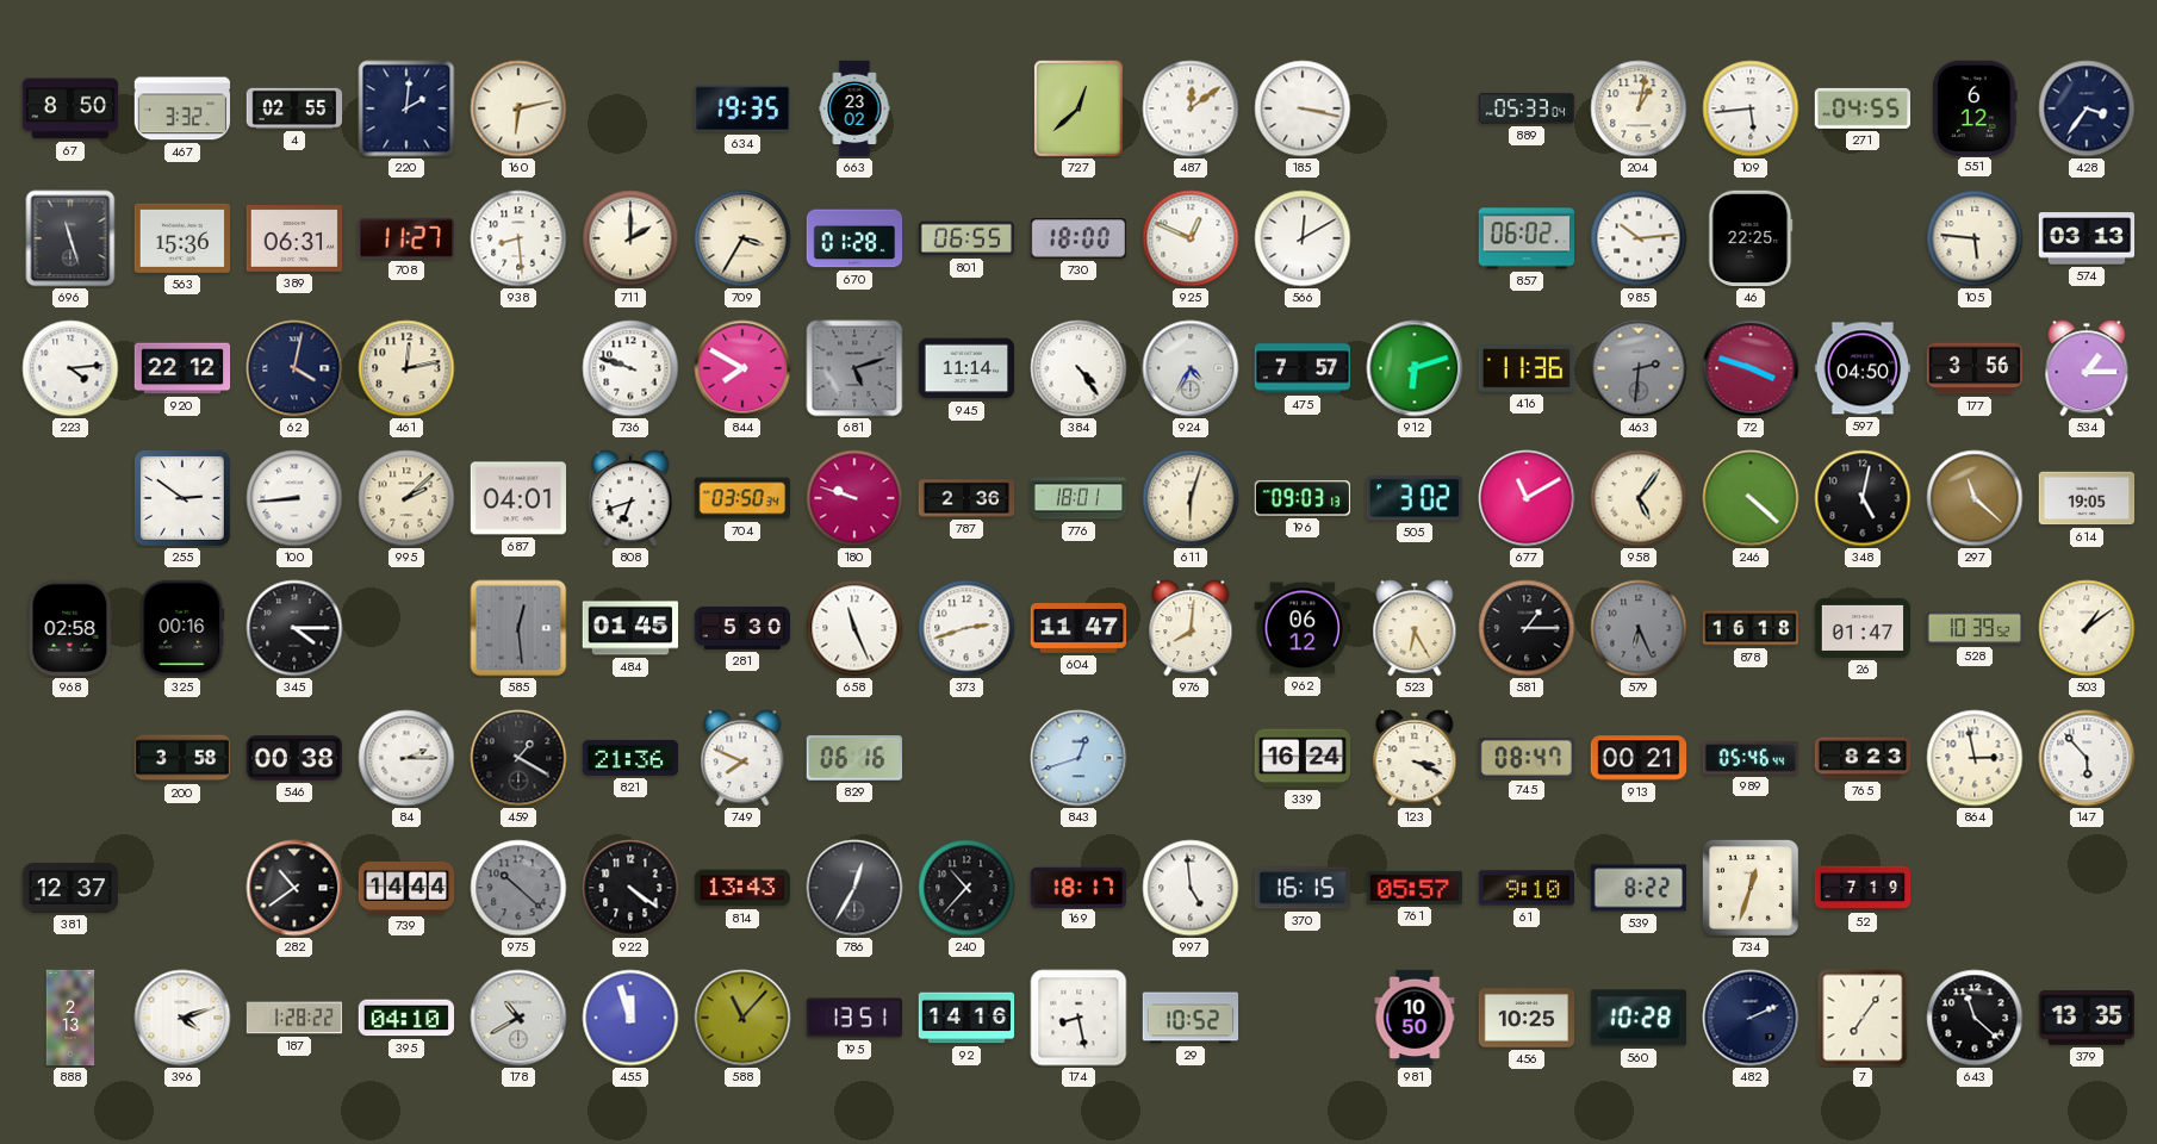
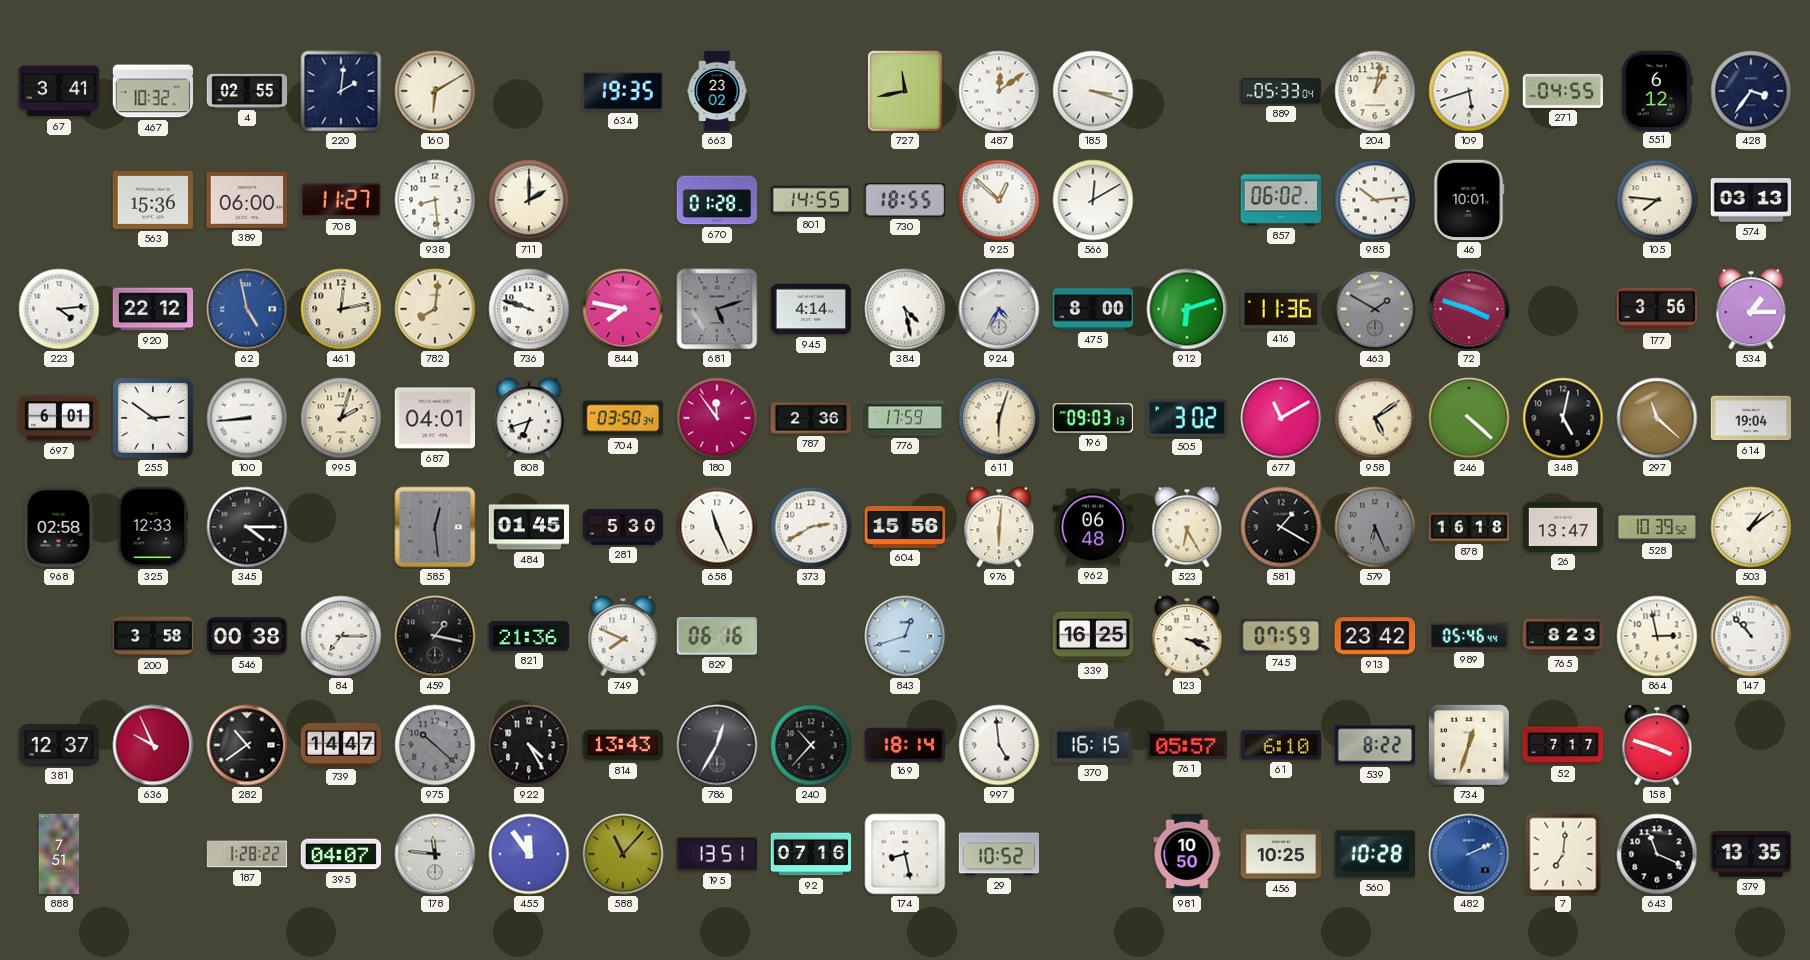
67: 8:50 -> 3:41 (59, 91)
467: 3:32 -> 10:32 (153, 91)
160: 6:13 -> 6:10 (435, 91)
727: 12:38 -> 11:43 (905, 91)
185: 3:17 -> 3:18 (1093, 91)
109: 5:44 -> 5:42 (1469, 91)
696: 11:27 -> none (70, 238)
389: 06:31 -> 06:00 (247, 201)
709: 3:35 -> none (742, 238)
801: 06:55 -> 14:55 (811, 200)
730: 18:00 -> 18:55 (905, 200)
925: 12:49 -> 12:52 (999, 200)
46: 22:25 -> 10:01 (1469, 200)
105: 5:46 -> 7:46 (1657, 200)
62: 4:02 -> 4:58 (247, 309)
62 dial: navy -> blue (247, 309)
782: none -> 8:01 (435, 309)
844: 7:50 -> 7:47 (623, 309)
945: 11:14 -> 4:14 (811, 309)
384: 4:24 -> 4:28 (905, 309)
475: 7:57 -> 8:00 (1093, 309)
463: 2:31 -> 1:50 (1375, 309)
597: 04:50 -> none (1863, 368)
697: none -> 6:01 (59, 418)
995: 2:08 -> 2:03 (341, 418)
180: 9:48 -> 11:54 (717, 418)
776: 18:01 -> 17:59 (905, 418)
958: 5:06 -> 5:09 (1375, 418)
614: 19:05 -> 19:04 (1751, 418)
325: 00:16 -> 12:33 (153, 527)
373: 2:42 -> 2:40 (811, 527)
604: 11:47 -> 15:56 (905, 528)
976: 8:01 -> 6:01 (999, 527)
962: 06:12 -> 06:48 (1092, 527)
581: 1:15 -> 1:20 (1281, 527)
26: 01:47 -> 13:47 (1563, 527)
84: 2:15 -> 7:15 (341, 636)
459: 1:20 -> 1:17 (435, 636)
339: 16:24 -> 16:25 (1093, 636)
745: 08:47 -> 07:59 (1280, 637)
913: 00:21 -> 23:42 (1375, 636)
147: 5:53 -> 10:53 (1751, 636)
636: none -> 9:56 (153, 745)
739: 14:44 -> 14:47 (341, 745)
922: 4:21 -> 4:25 (529, 745)
169: 18:17 -> 18:14 (904, 744)
61: 9:10 -> 6:10 (1280, 745)
52: 7:19 -> 7:17 (1563, 745)
158: none -> 3:48 (1657, 745)
888: 2:13 -> 7:51 (59, 854)
396: 4:12 -> none (182, 1018)
395: 04:10 -> 04:07 (340, 854)
178: 10:40 -> 11:46 (435, 854)
455: 11:57 -> 11:54 (529, 854)
92: 14:16 -> 07:16 (811, 854)
482 dial: navy -> blue (1469, 854)
7: 7:06 -> 7:01 (1563, 854)
643: 11:22 -> 11:19 (1657, 854)
